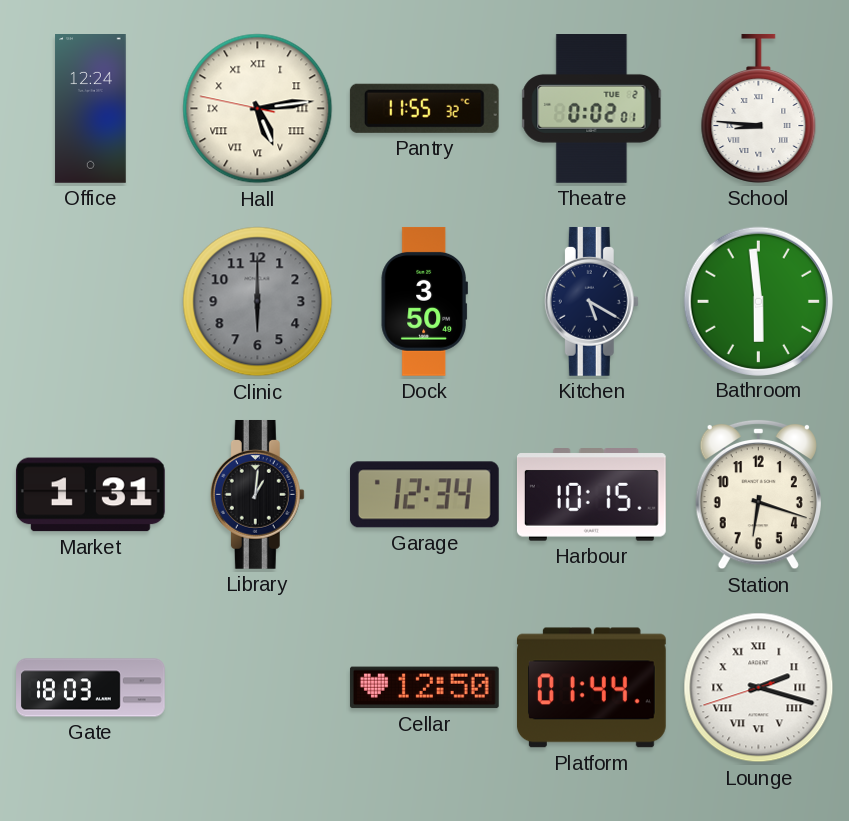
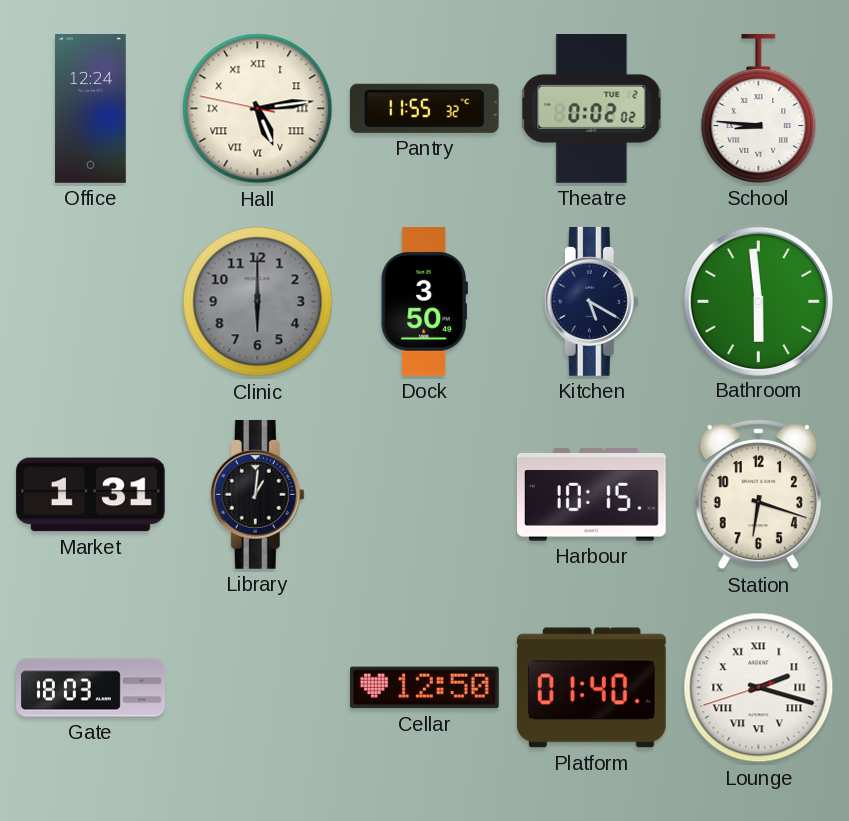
Theatre: 0:02:01 -> 0:02:02 (592, 109)
Garage: 12:34 -> none (424, 495)
Platform: 01:44 -> 01:40 (592, 688)
